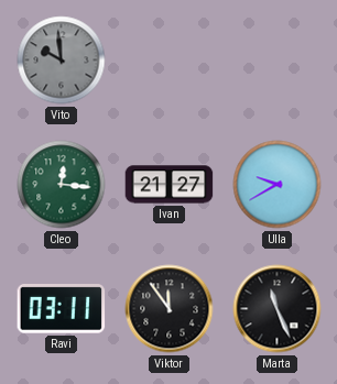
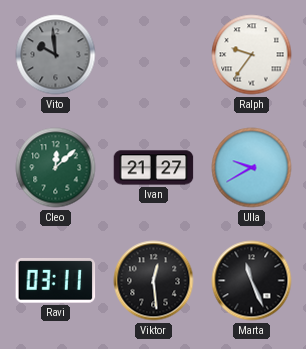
Ralph: none -> 9:36 (252, 55)
Cleo: 12:16 -> 12:08 (56, 168)
Viktor: 11:54 -> 12:29 (154, 281)
